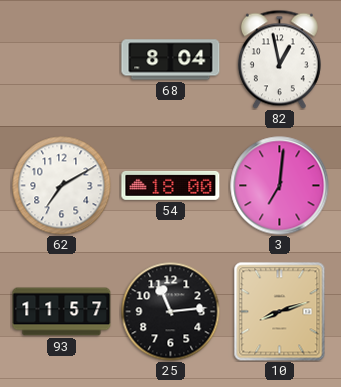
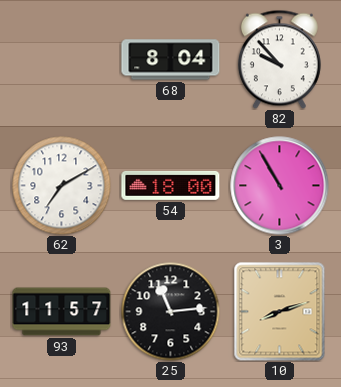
82: 12:58 -> 9:53 (279, 59)
3: 7:01 -> 10:55 (280, 186)
